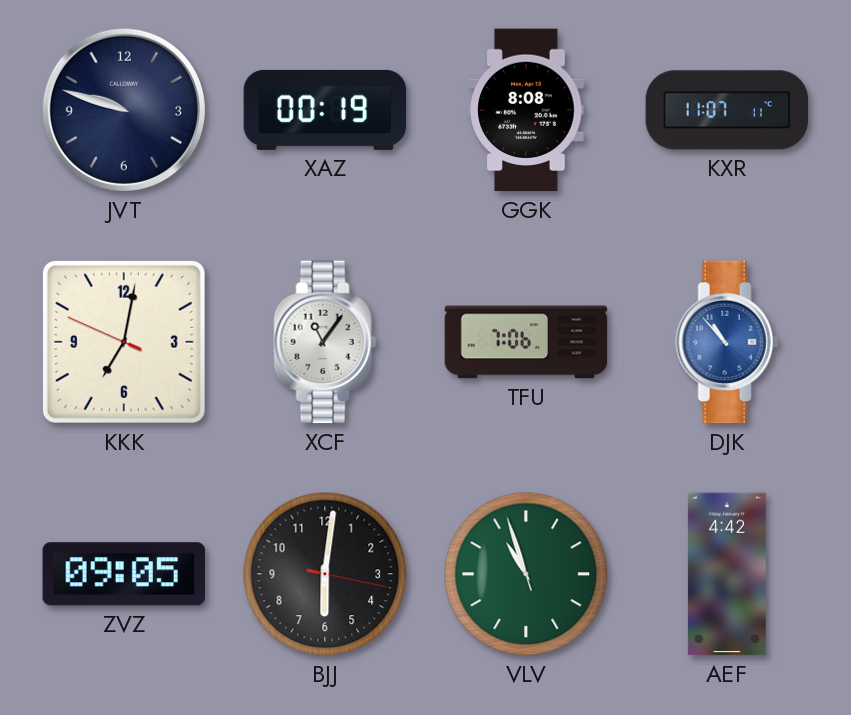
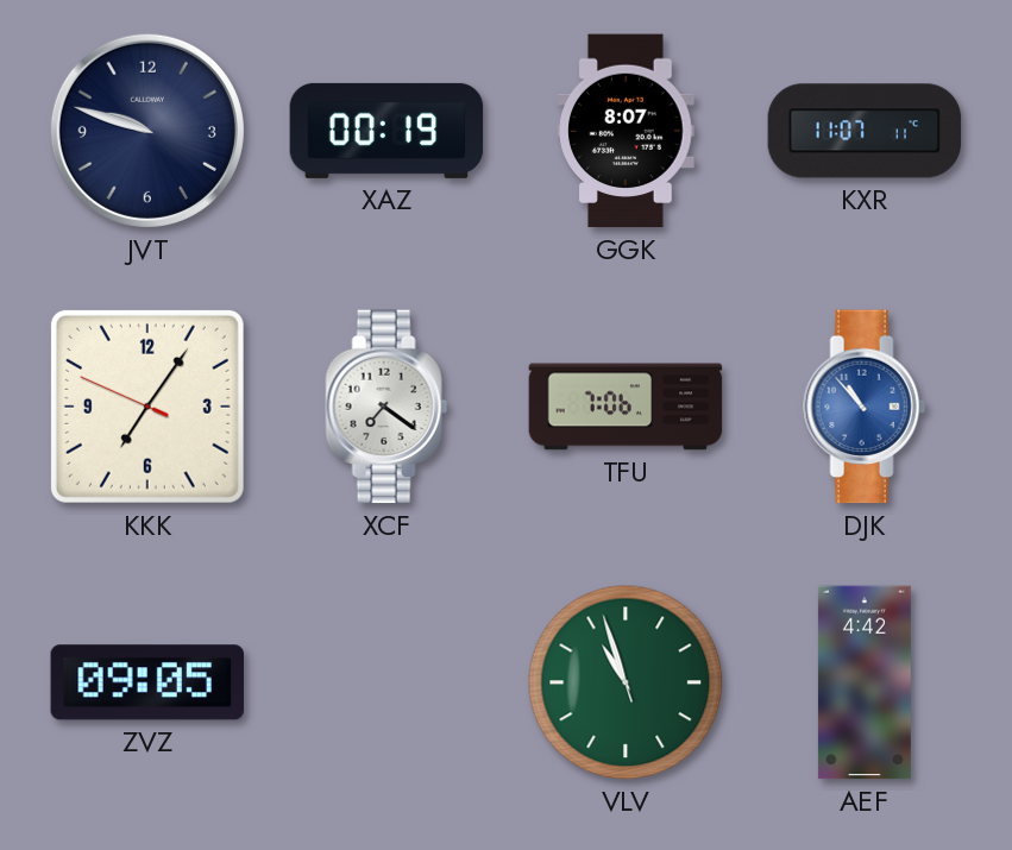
GGK: 8:08 -> 8:07 (626, 131)
KKK: 7:01 -> 7:05 (147, 407)
XCF: 11:06 -> 7:21 (386, 407)
BJJ: 6:01 -> none (325, 574)
